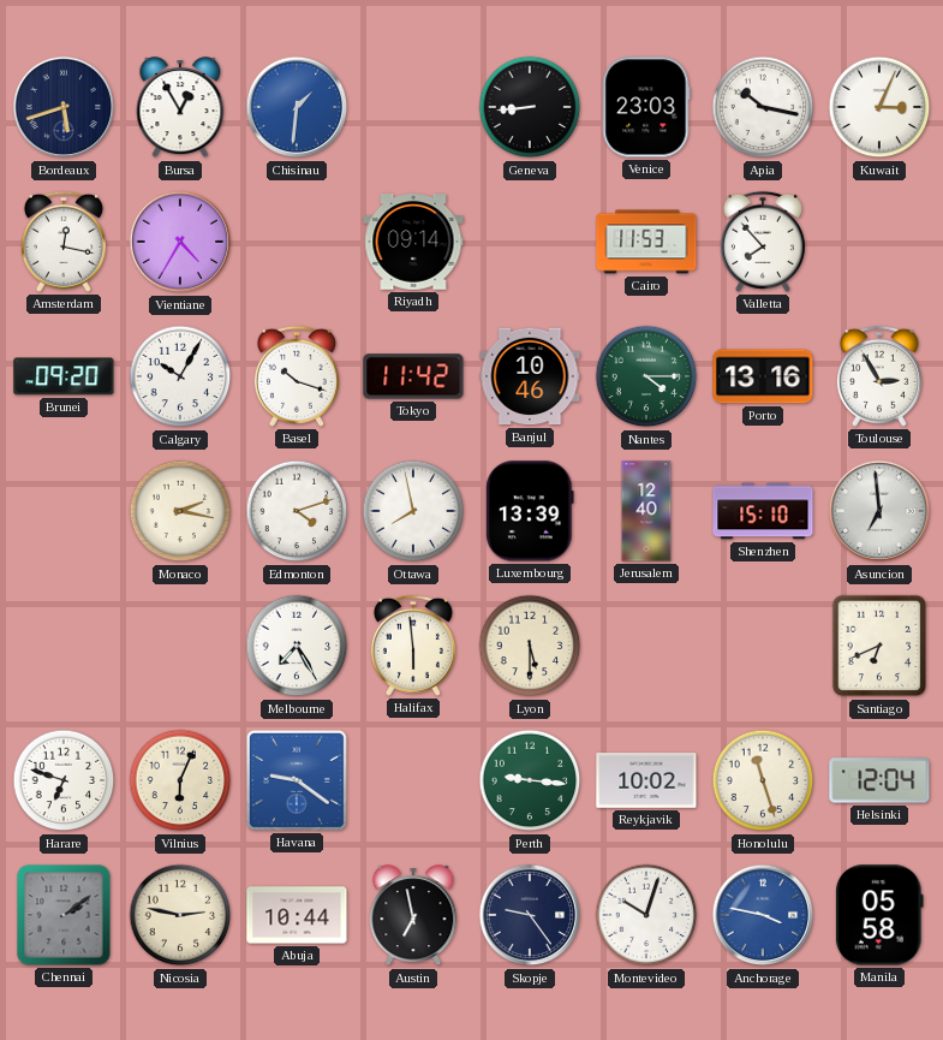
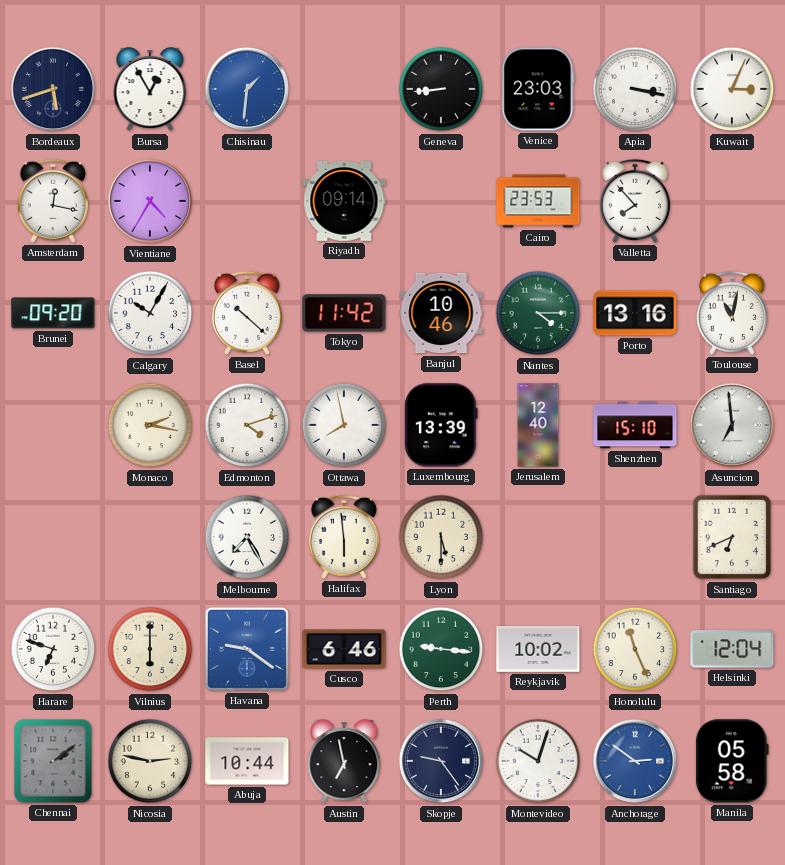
Apia: 10:17 -> 3:17 (635, 89)
Cairo: 11:53 -> 23:53 (538, 201)
Basel: 10:18 -> 10:22 (247, 313)
Toulouse: 2:55 -> 11:02 (732, 313)
Vilnius: 6:04 -> 6:00 (150, 649)
Cusco: none -> 6:46 (344, 649)
Honolulu: 11:27 -> 11:26 (635, 649)
Anchorage: 3:47 -> 2:51 (635, 761)
